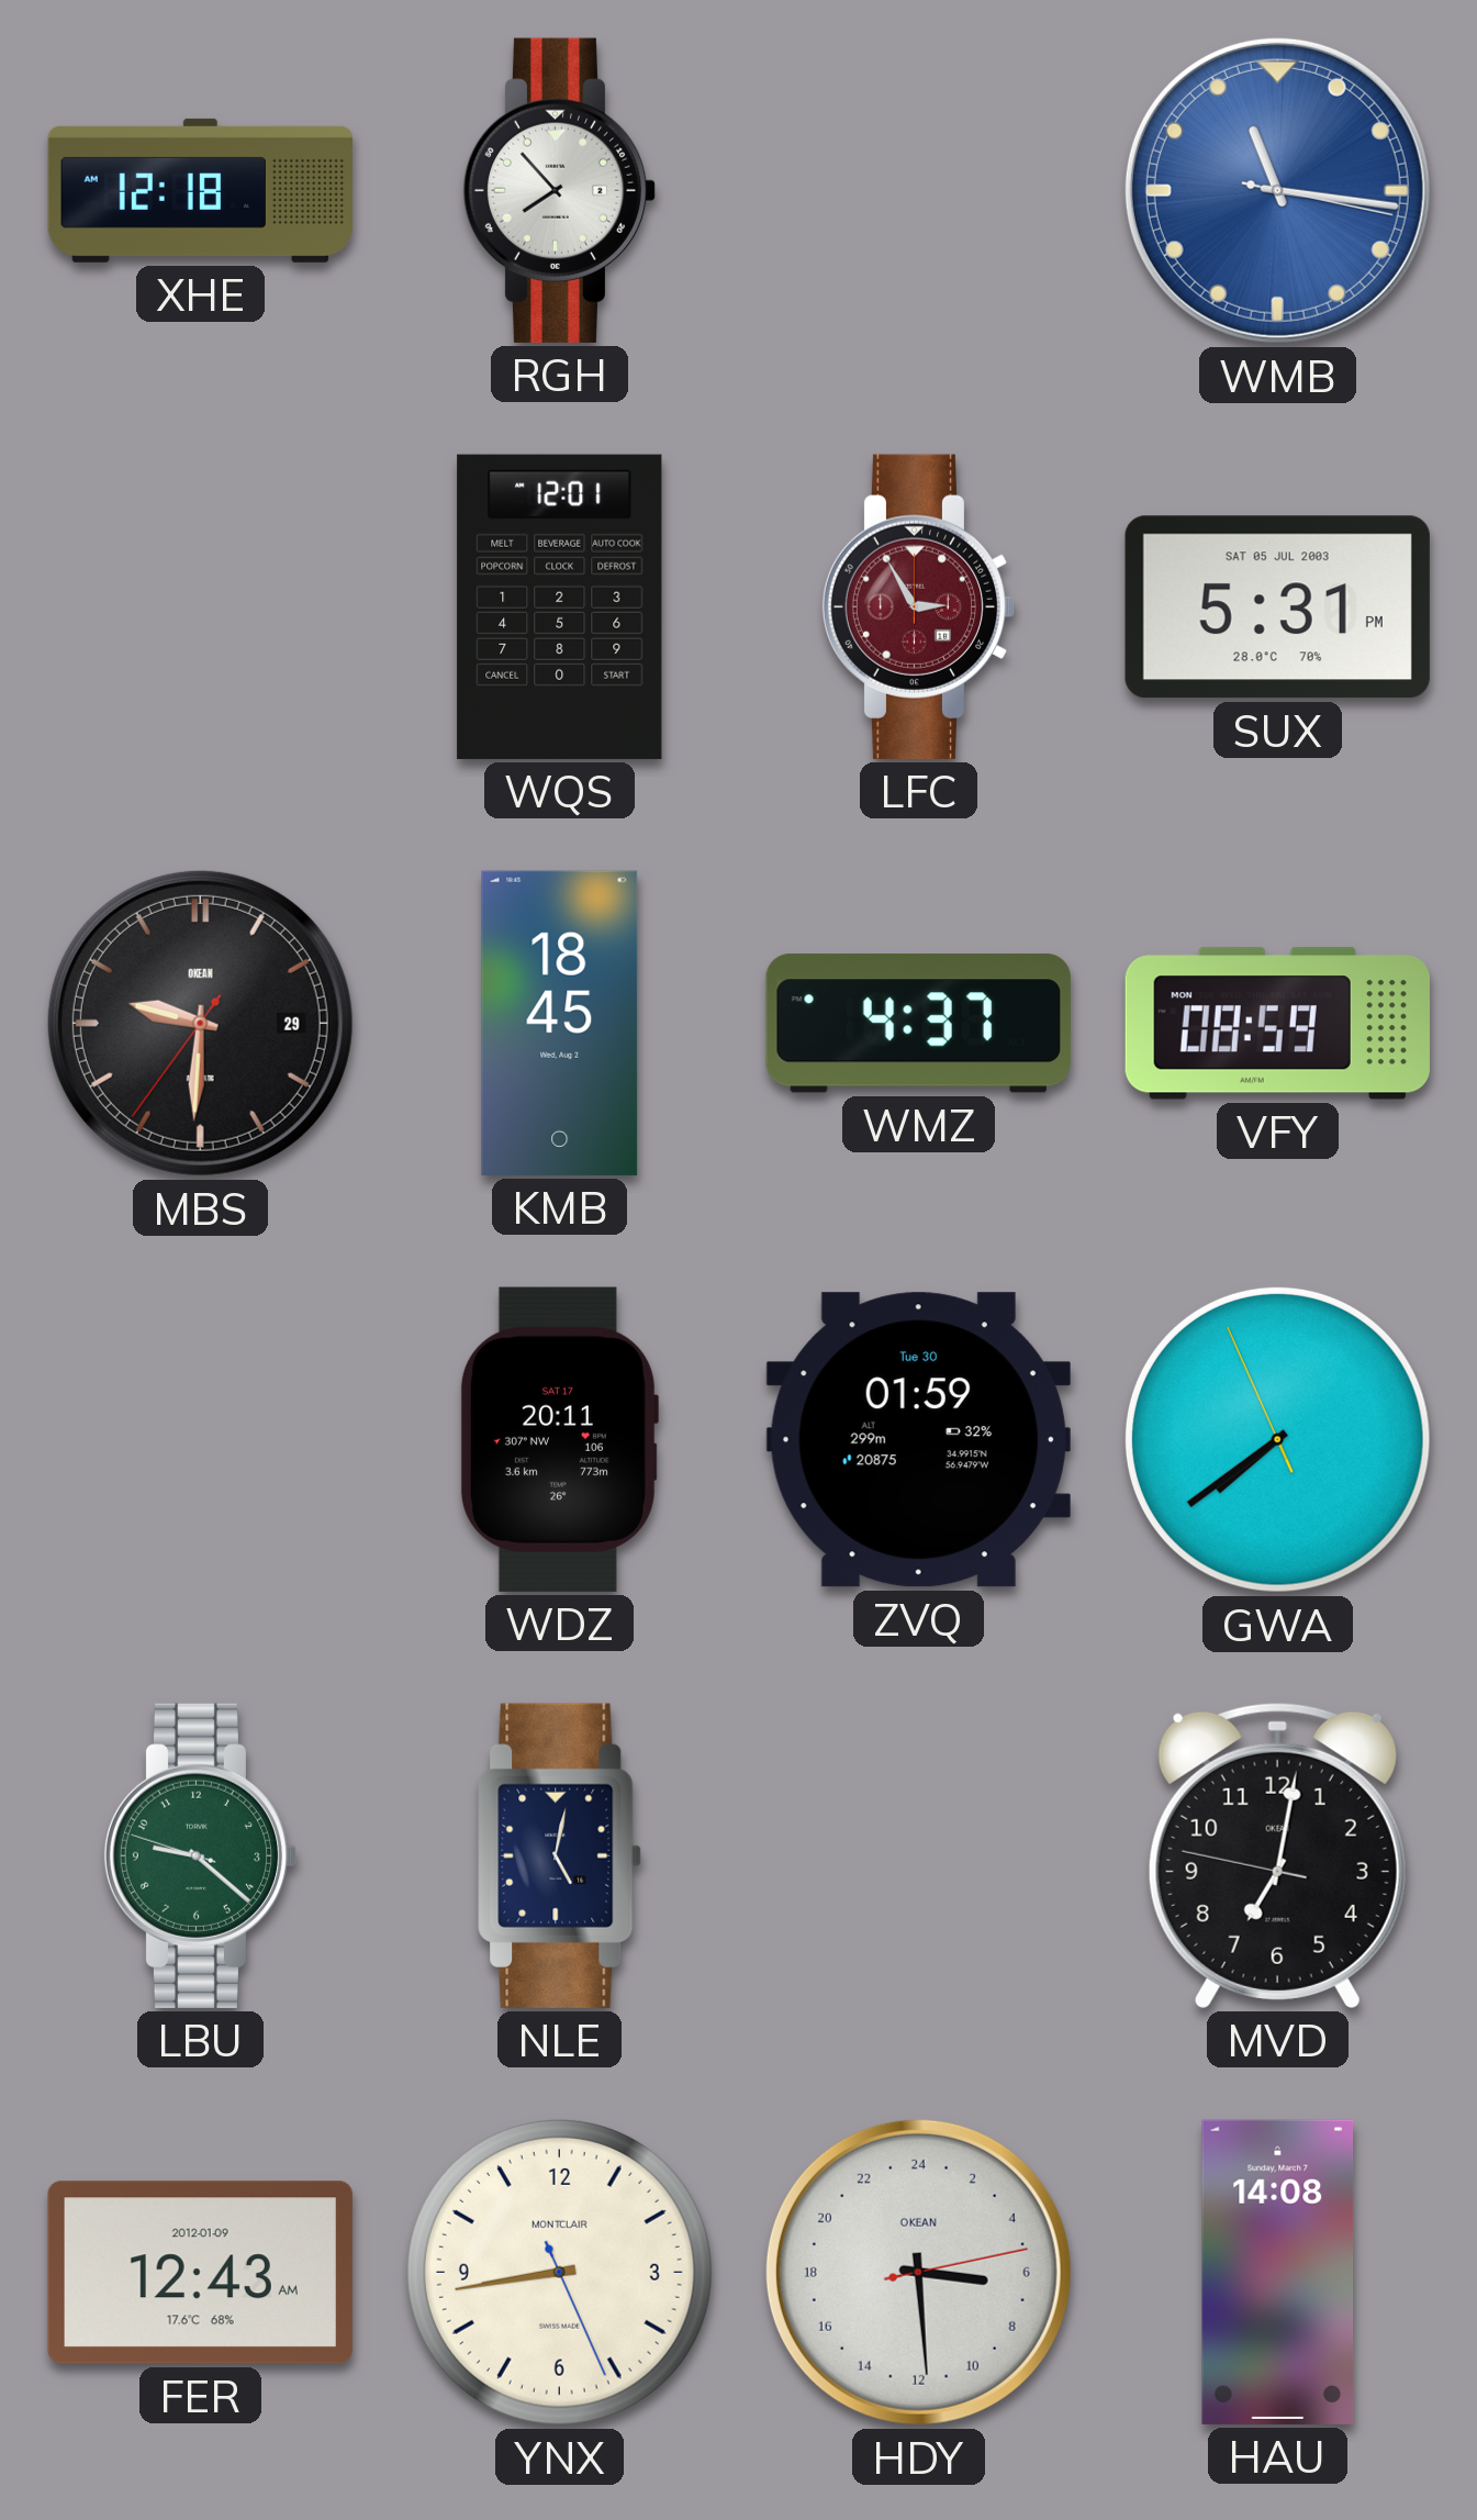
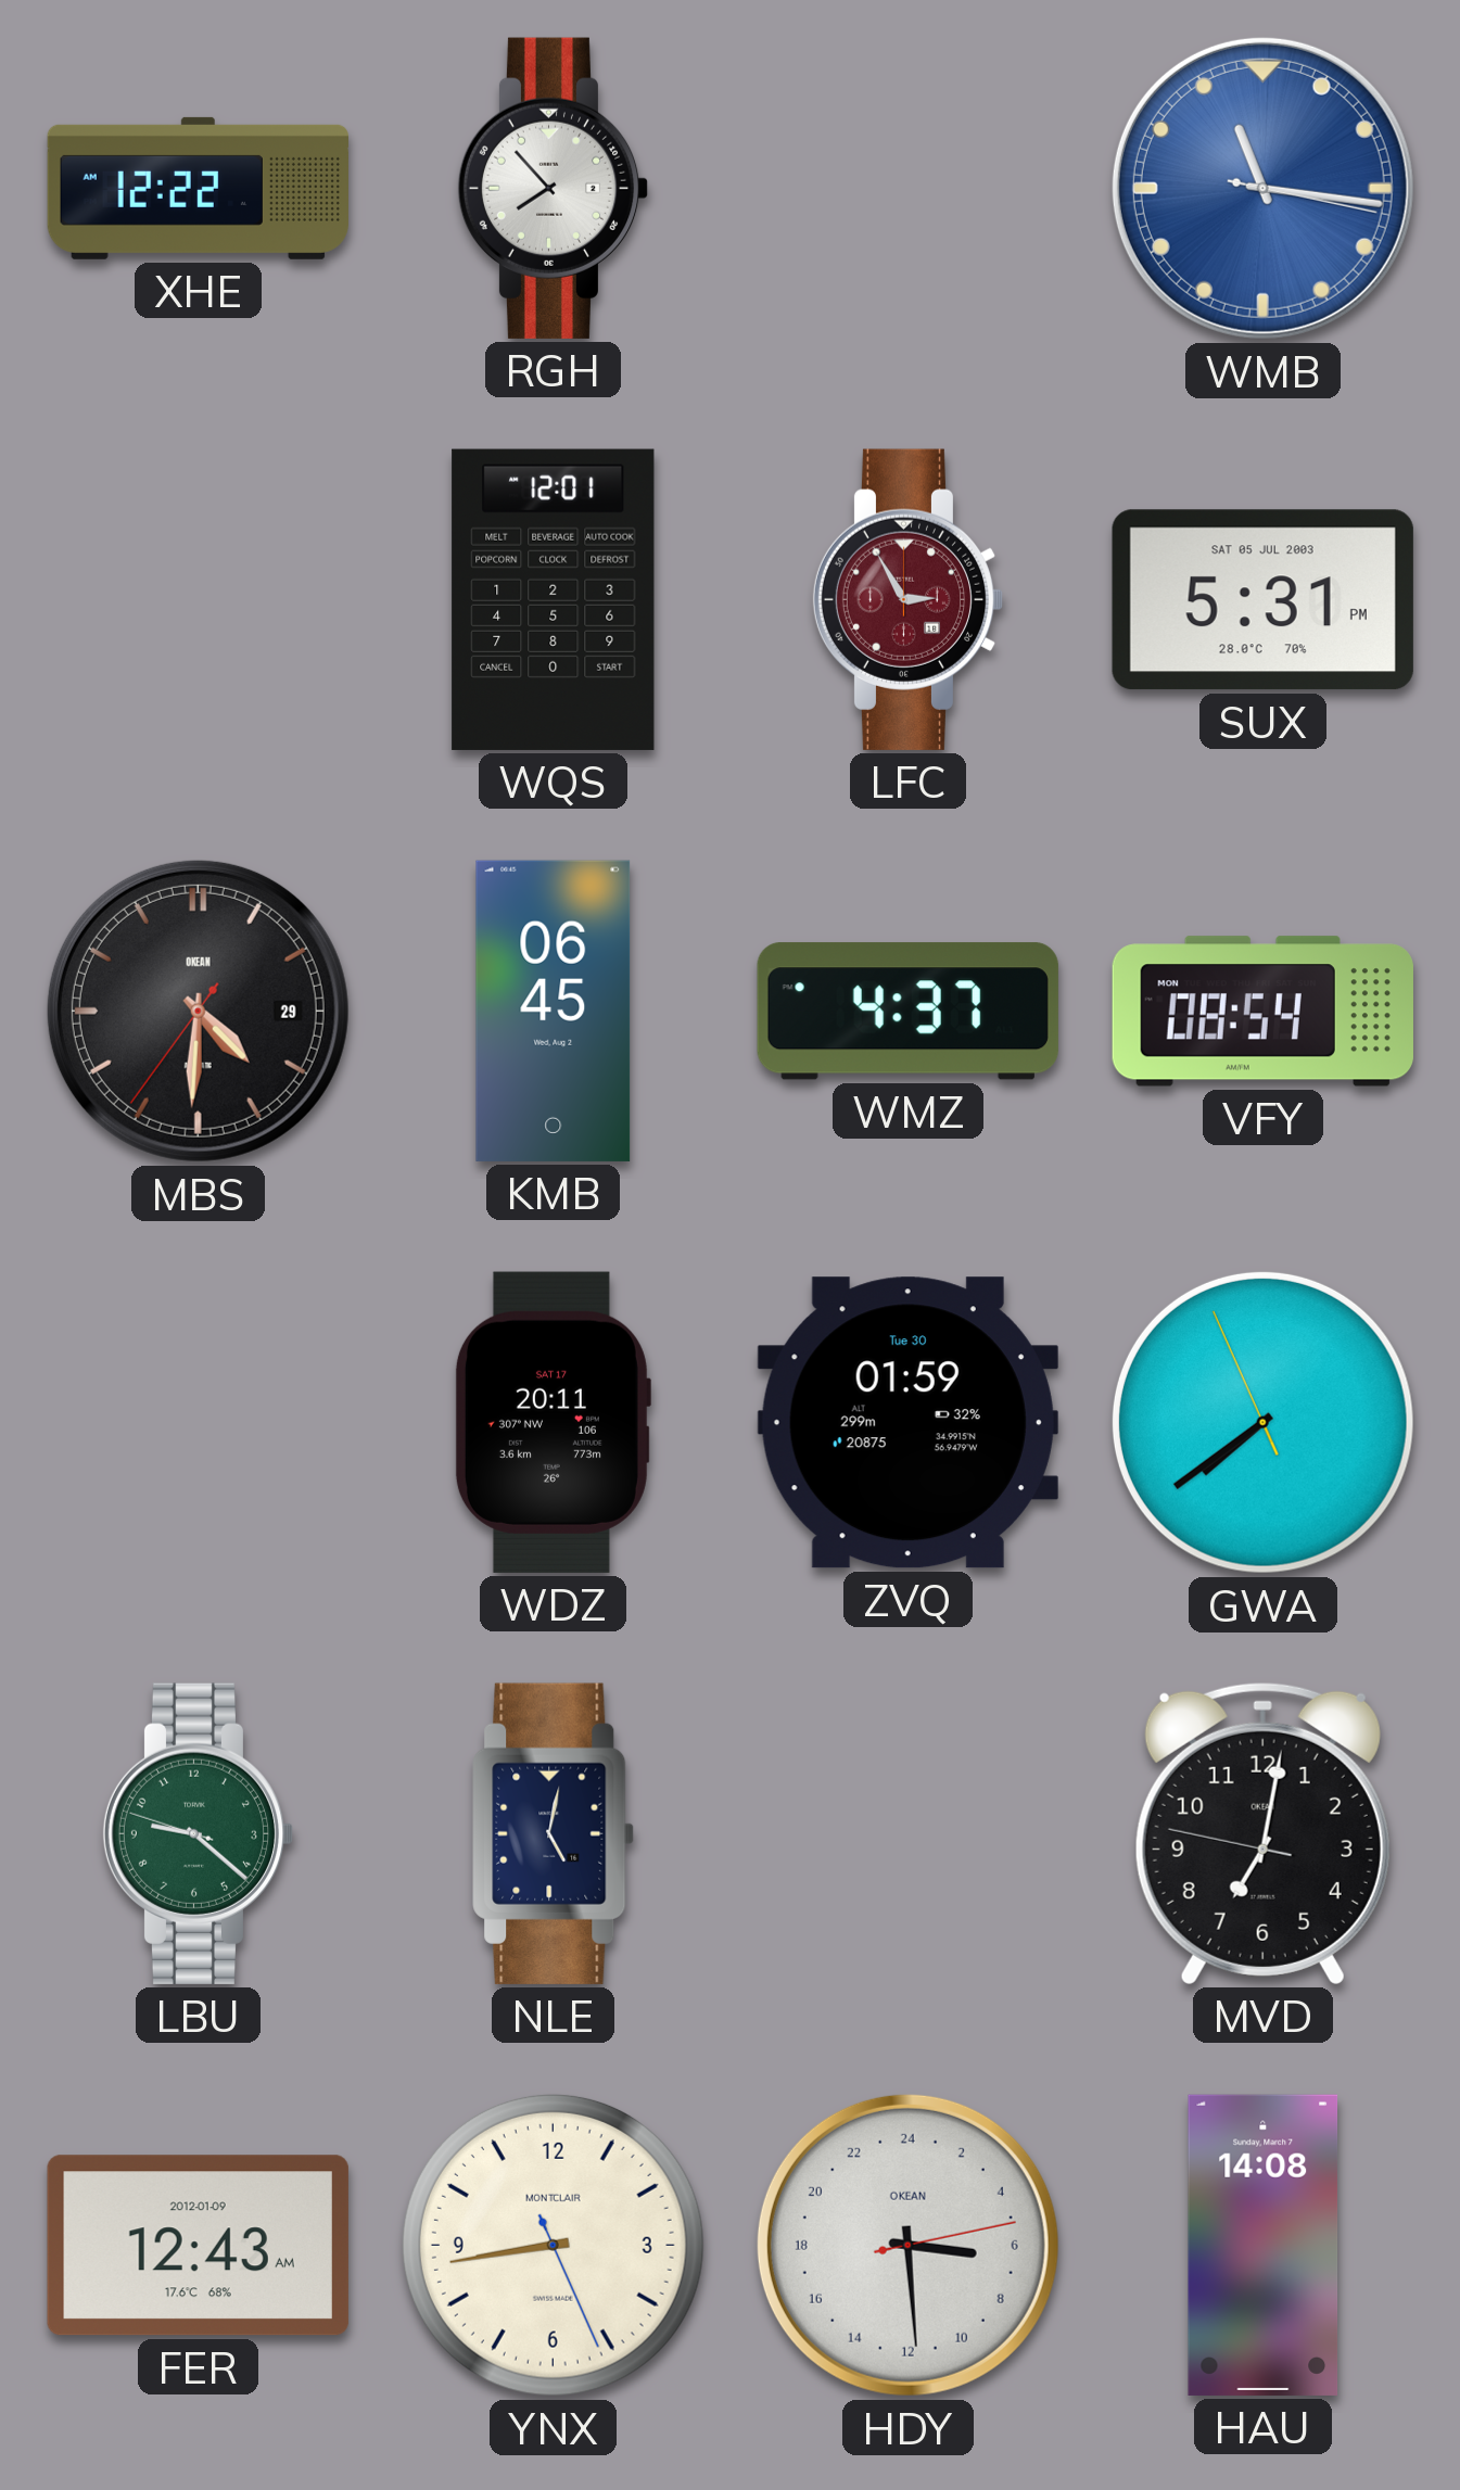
XHE: 12:18 -> 12:22 (198, 188)
MBS: 9:30 -> 4:30 (198, 1011)
KMB: 18:45 -> 06:45 (554, 1011)
VFY: 08:59 -> 08:54 (1262, 1012)
